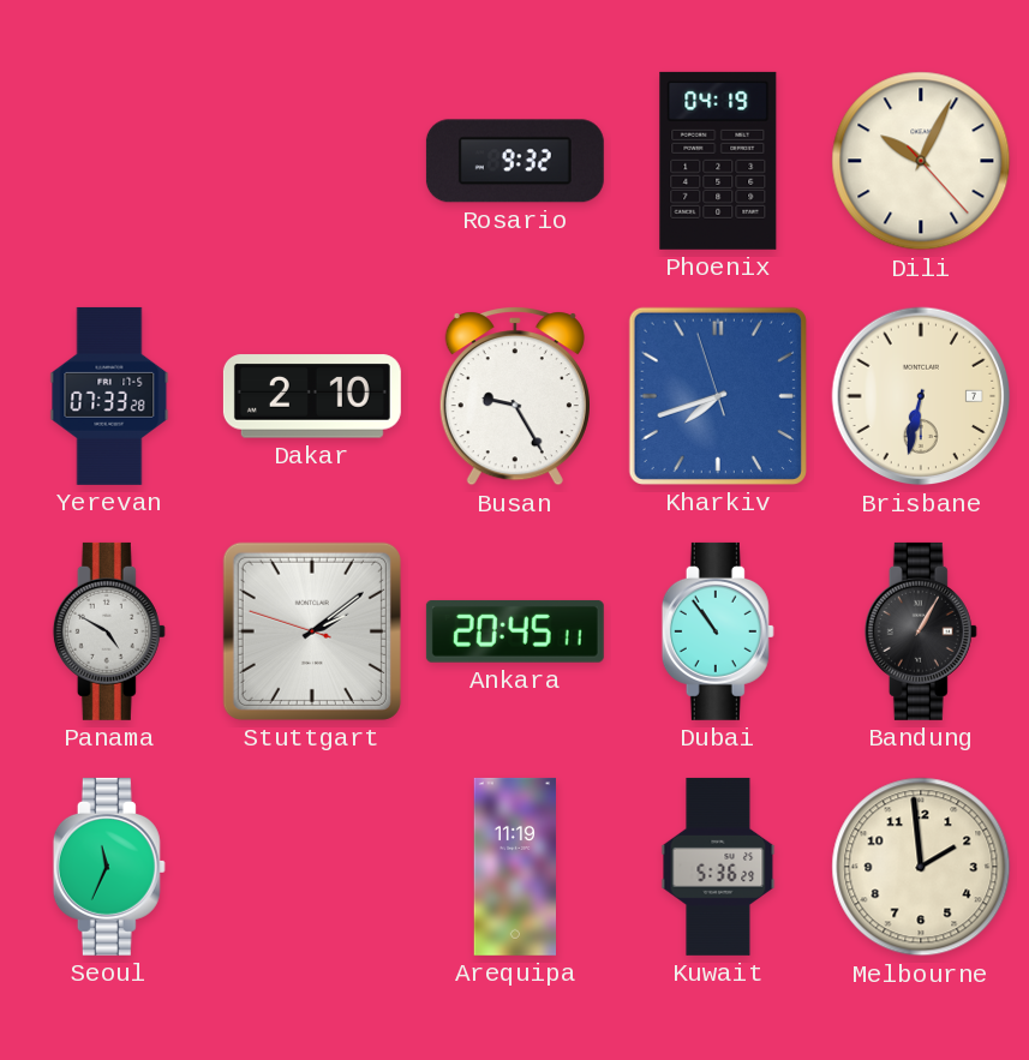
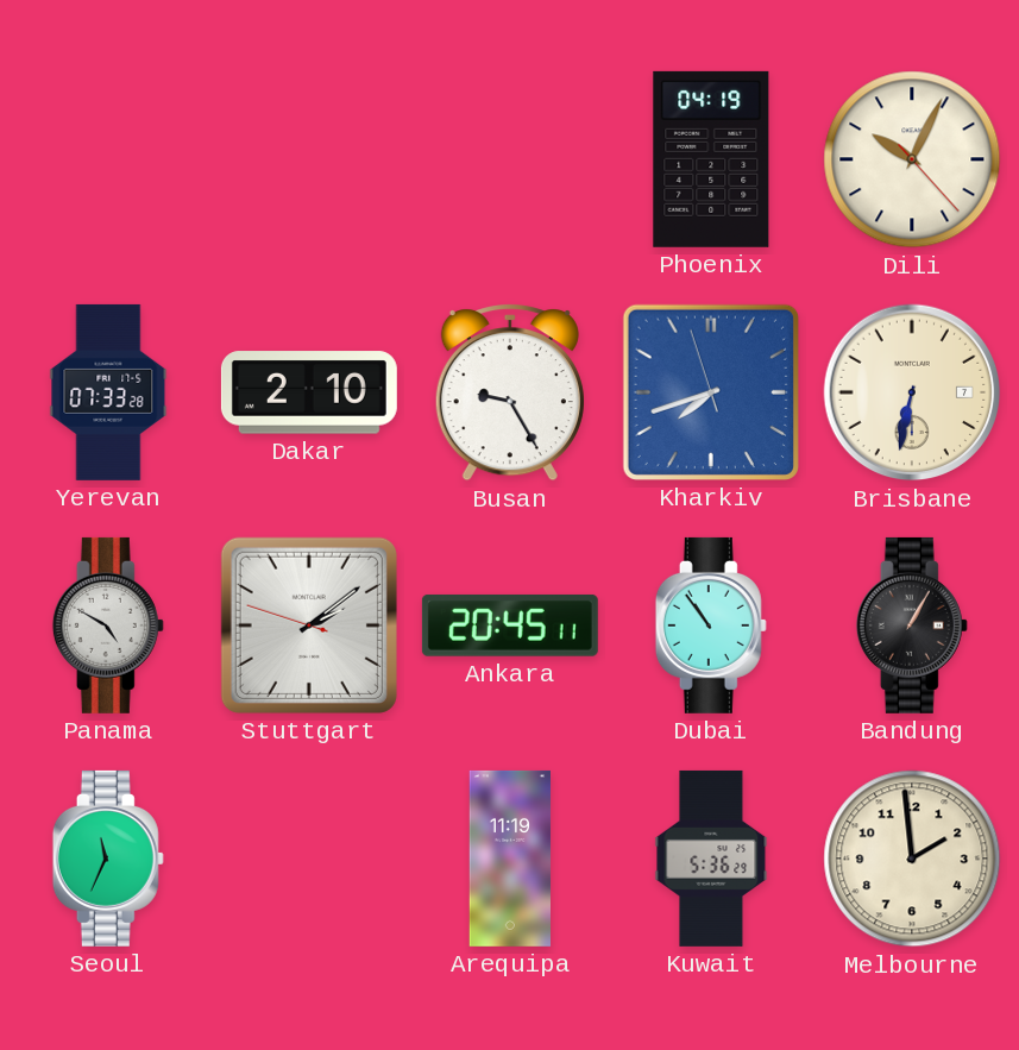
Rosario: 9:32 -> none (515, 161)
